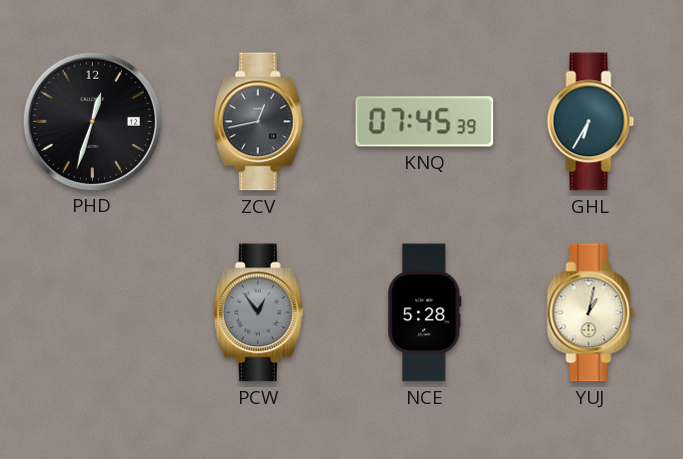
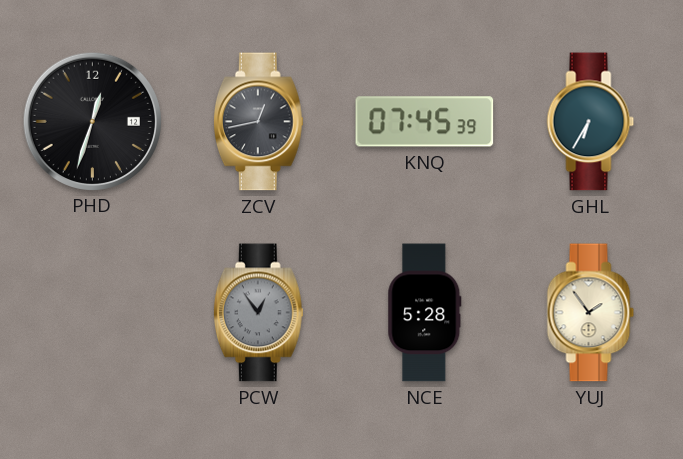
YUJ: 1:02 -> 1:54 (591, 313)
